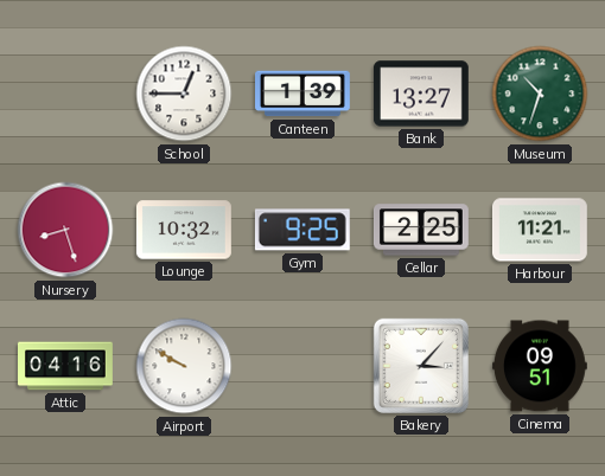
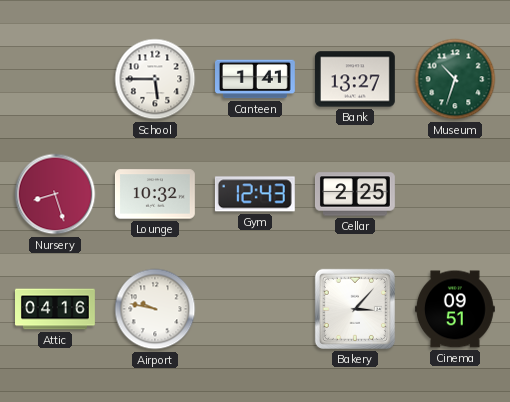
School: 12:45 -> 5:45 (155, 79)
Canteen: 1:39 -> 1:41 (256, 79)
Gym: 9:25 -> 12:43 (255, 194)
Harbour: 11:21 -> none (540, 230)
Airport: 9:50 -> 9:47 (155, 309)
